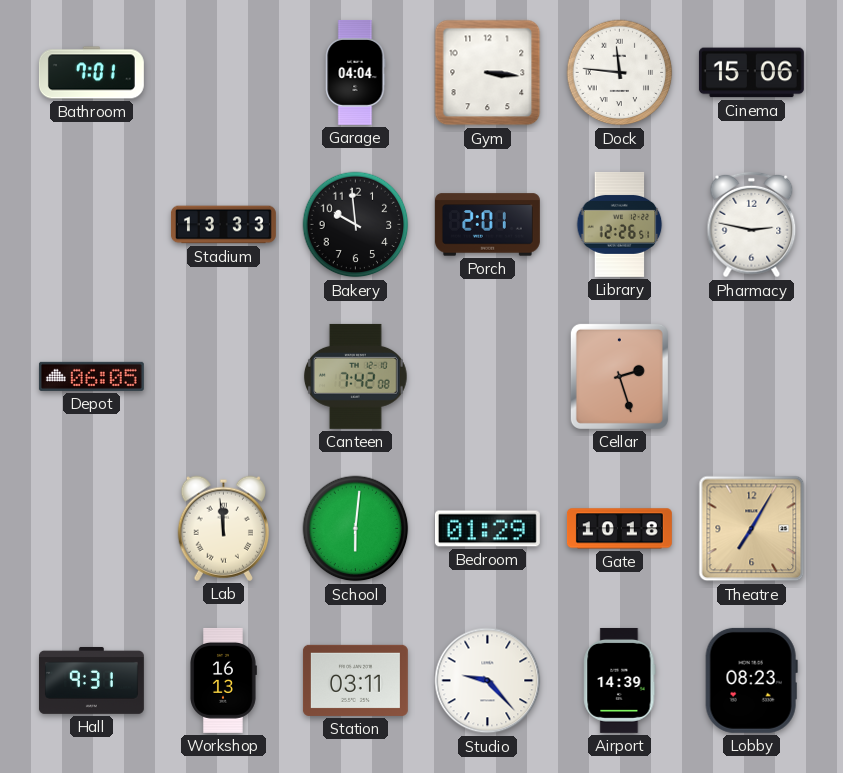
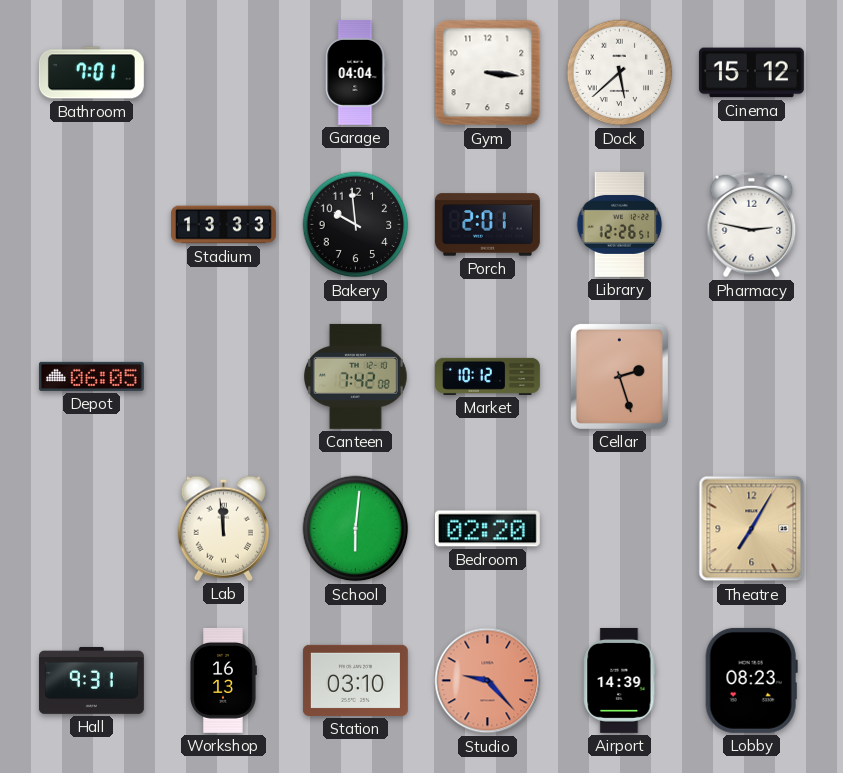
Dock: 11:46 -> 5:38 (620, 73)
Cinema: 15:06 -> 15:12 (751, 73)
Market: none -> 10:12 (487, 376)
Bedroom: 01:29 -> 02:20 (487, 529)
Gate: 10:18 -> none (619, 529)
Station: 03:11 -> 03:10 (355, 680)
Studio dial: white -> salmon (488, 681)
